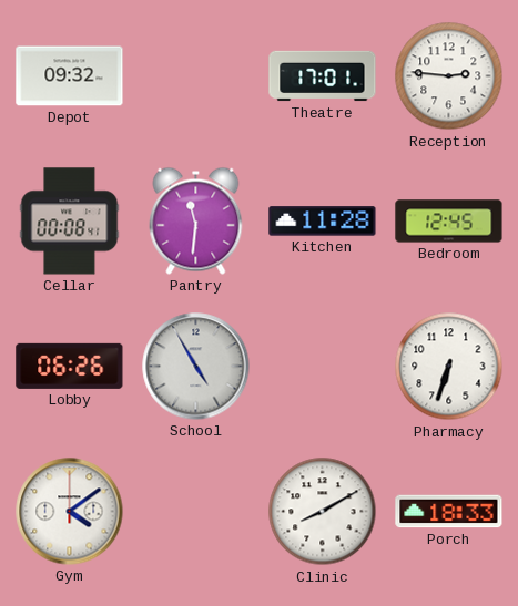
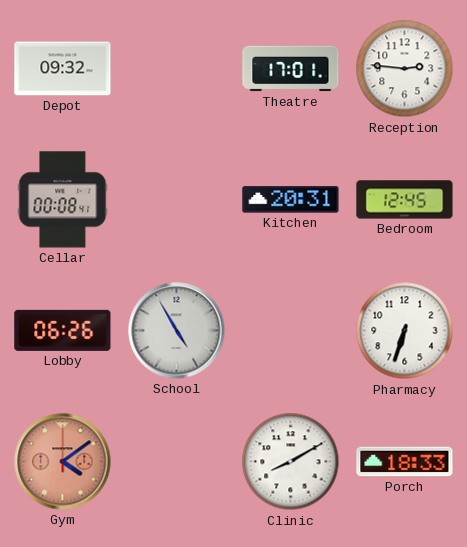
Pantry: 11:31 -> none (196, 220)
Kitchen: 11:28 -> 20:31 (291, 200)
Gym dial: white -> salmon (63, 462)
